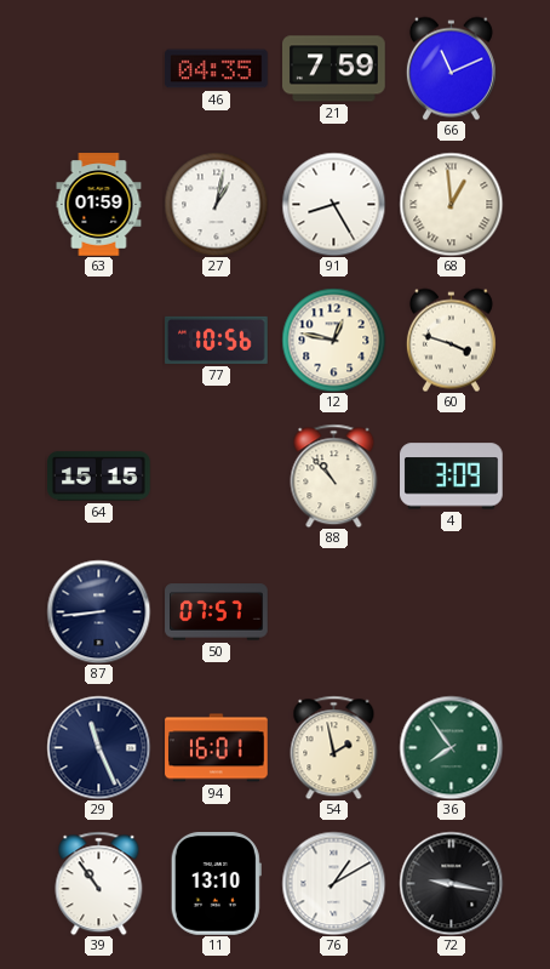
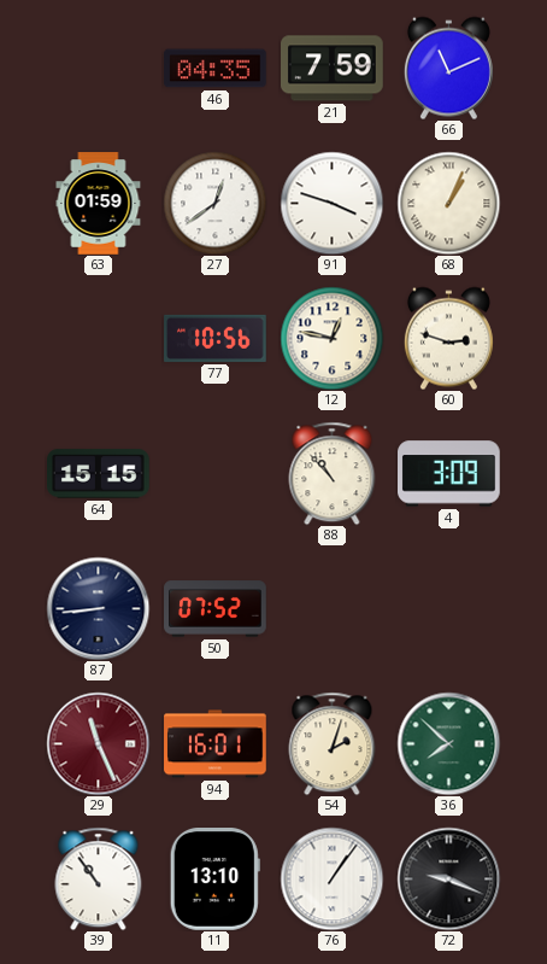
27: 1:02 -> 12:39 (214, 203)
91: 8:25 -> 3:48 (331, 203)
68: 12:59 -> 1:04 (448, 203)
60: 3:48 -> 2:48 (448, 338)
50: 07:57 -> 07:52 (216, 609)
29 dial: navy -> burgundy (98, 743)
54: 1:58 -> 2:03 (333, 743)
36: 7:54 -> 7:52 (448, 743)
76: 1:10 -> 1:06 (331, 878)
72: 9:17 -> 9:19 (448, 878)
